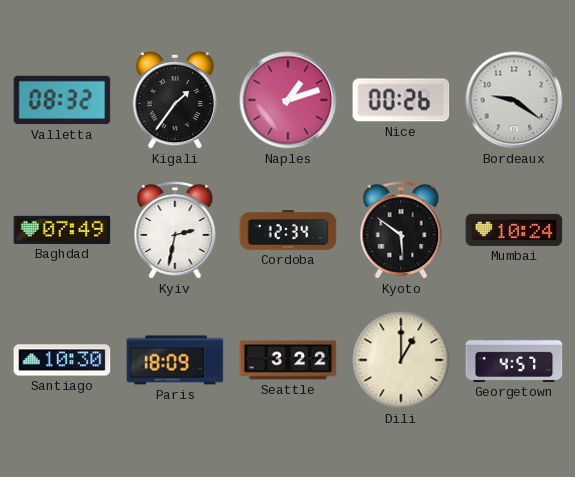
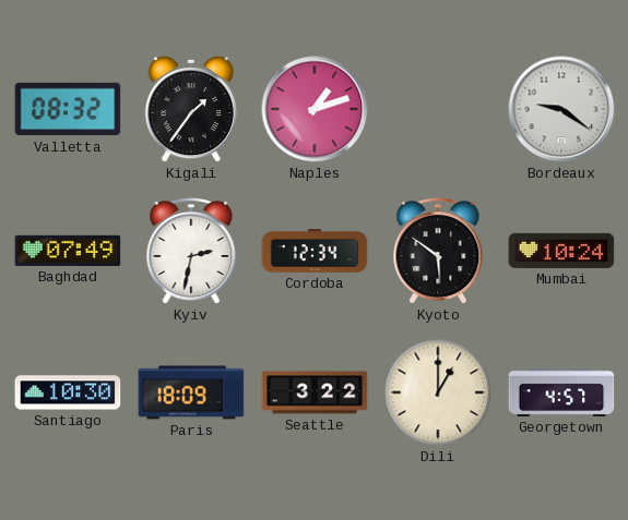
Nice: 00:26 -> none (401, 100)
